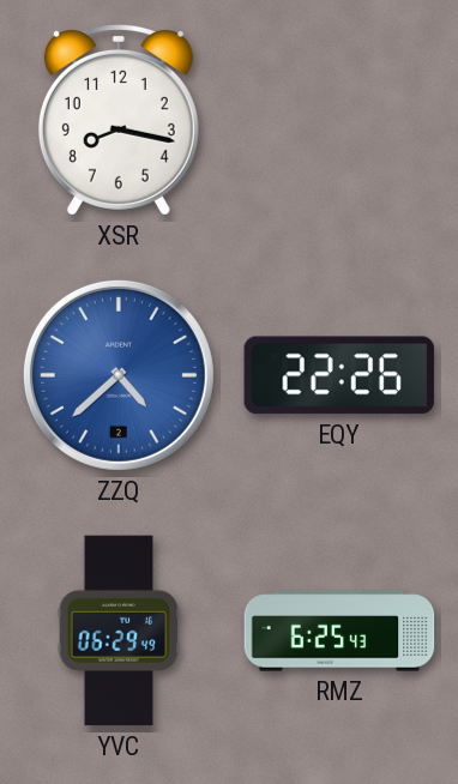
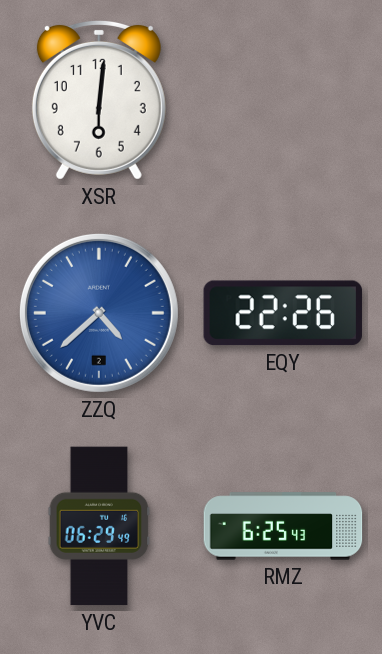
XSR: 8:17 -> 6:01 (99, 100)
